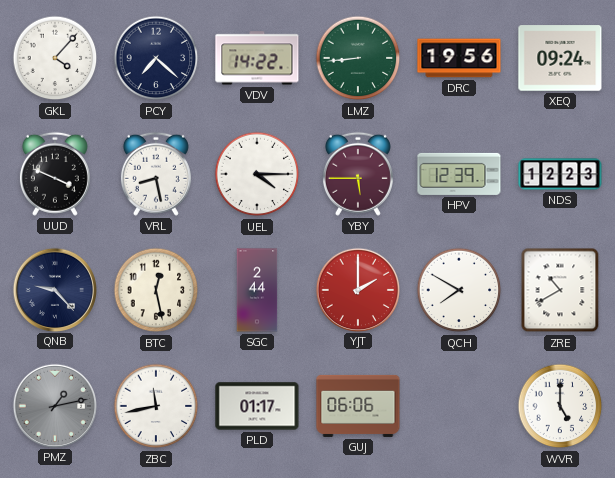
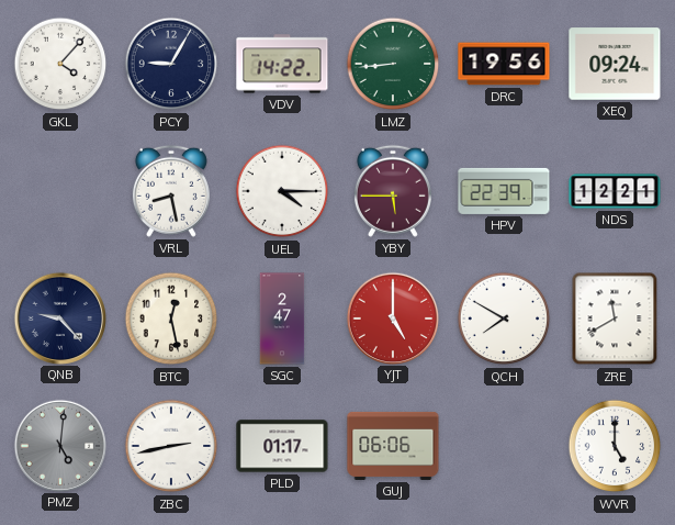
PCY: 7:22 -> 9:05 (171, 64)
UUD: 3:49 -> none (55, 174)
HPV: 12:39 -> 22:39 (504, 191)
NDS: 12:23 -> 12:21 (615, 191)
SGC: 2:44 -> 2:47 (282, 319)
YJT: 2:00 -> 5:00 (392, 317)
ZRE: 10:40 -> 11:40 (615, 319)
PMZ: 1:13 -> 5:01 (59, 445)
ZBC: 11:43 -> 2:43 (171, 446)
